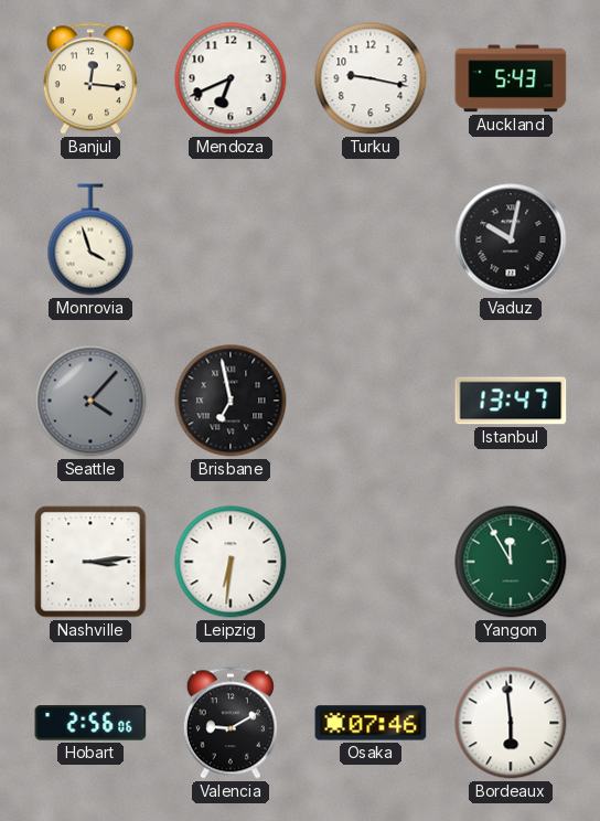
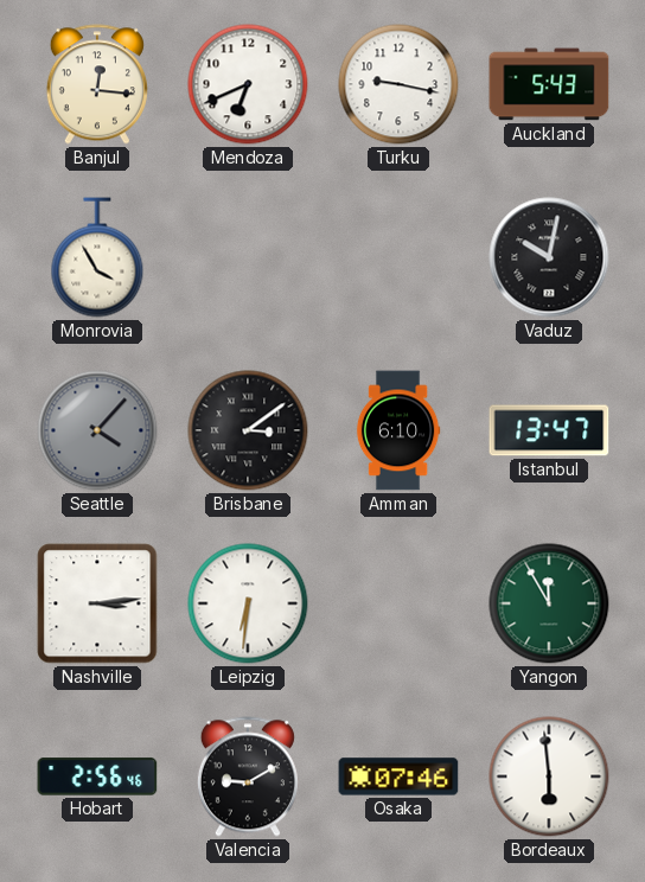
Monrovia: 3:57 -> 3:55 (97, 257)
Brisbane: 6:58 -> 3:09 (248, 430)
Amman: none -> 6:10 (398, 430)
Hobart: 2:56:06 -> 2:56:46 (97, 776)
